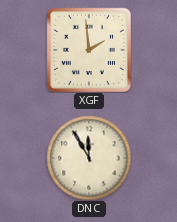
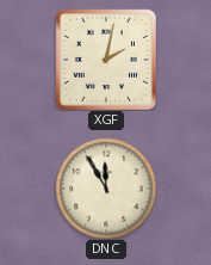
XGF: 1:59 -> 2:02 (106, 60)
